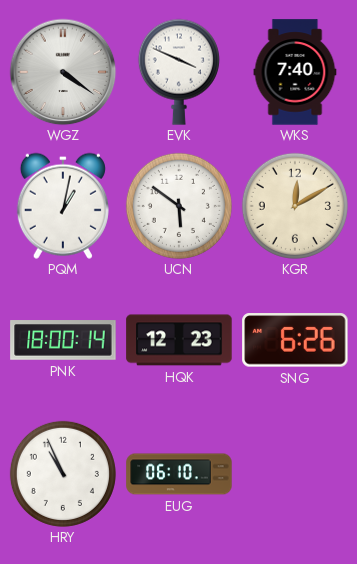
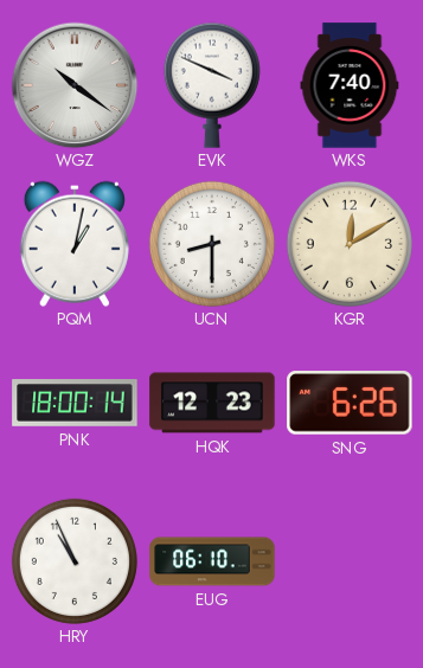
WGZ: 4:21 -> 10:21 (75, 85)
UCN: 5:51 -> 8:30 (212, 244)
